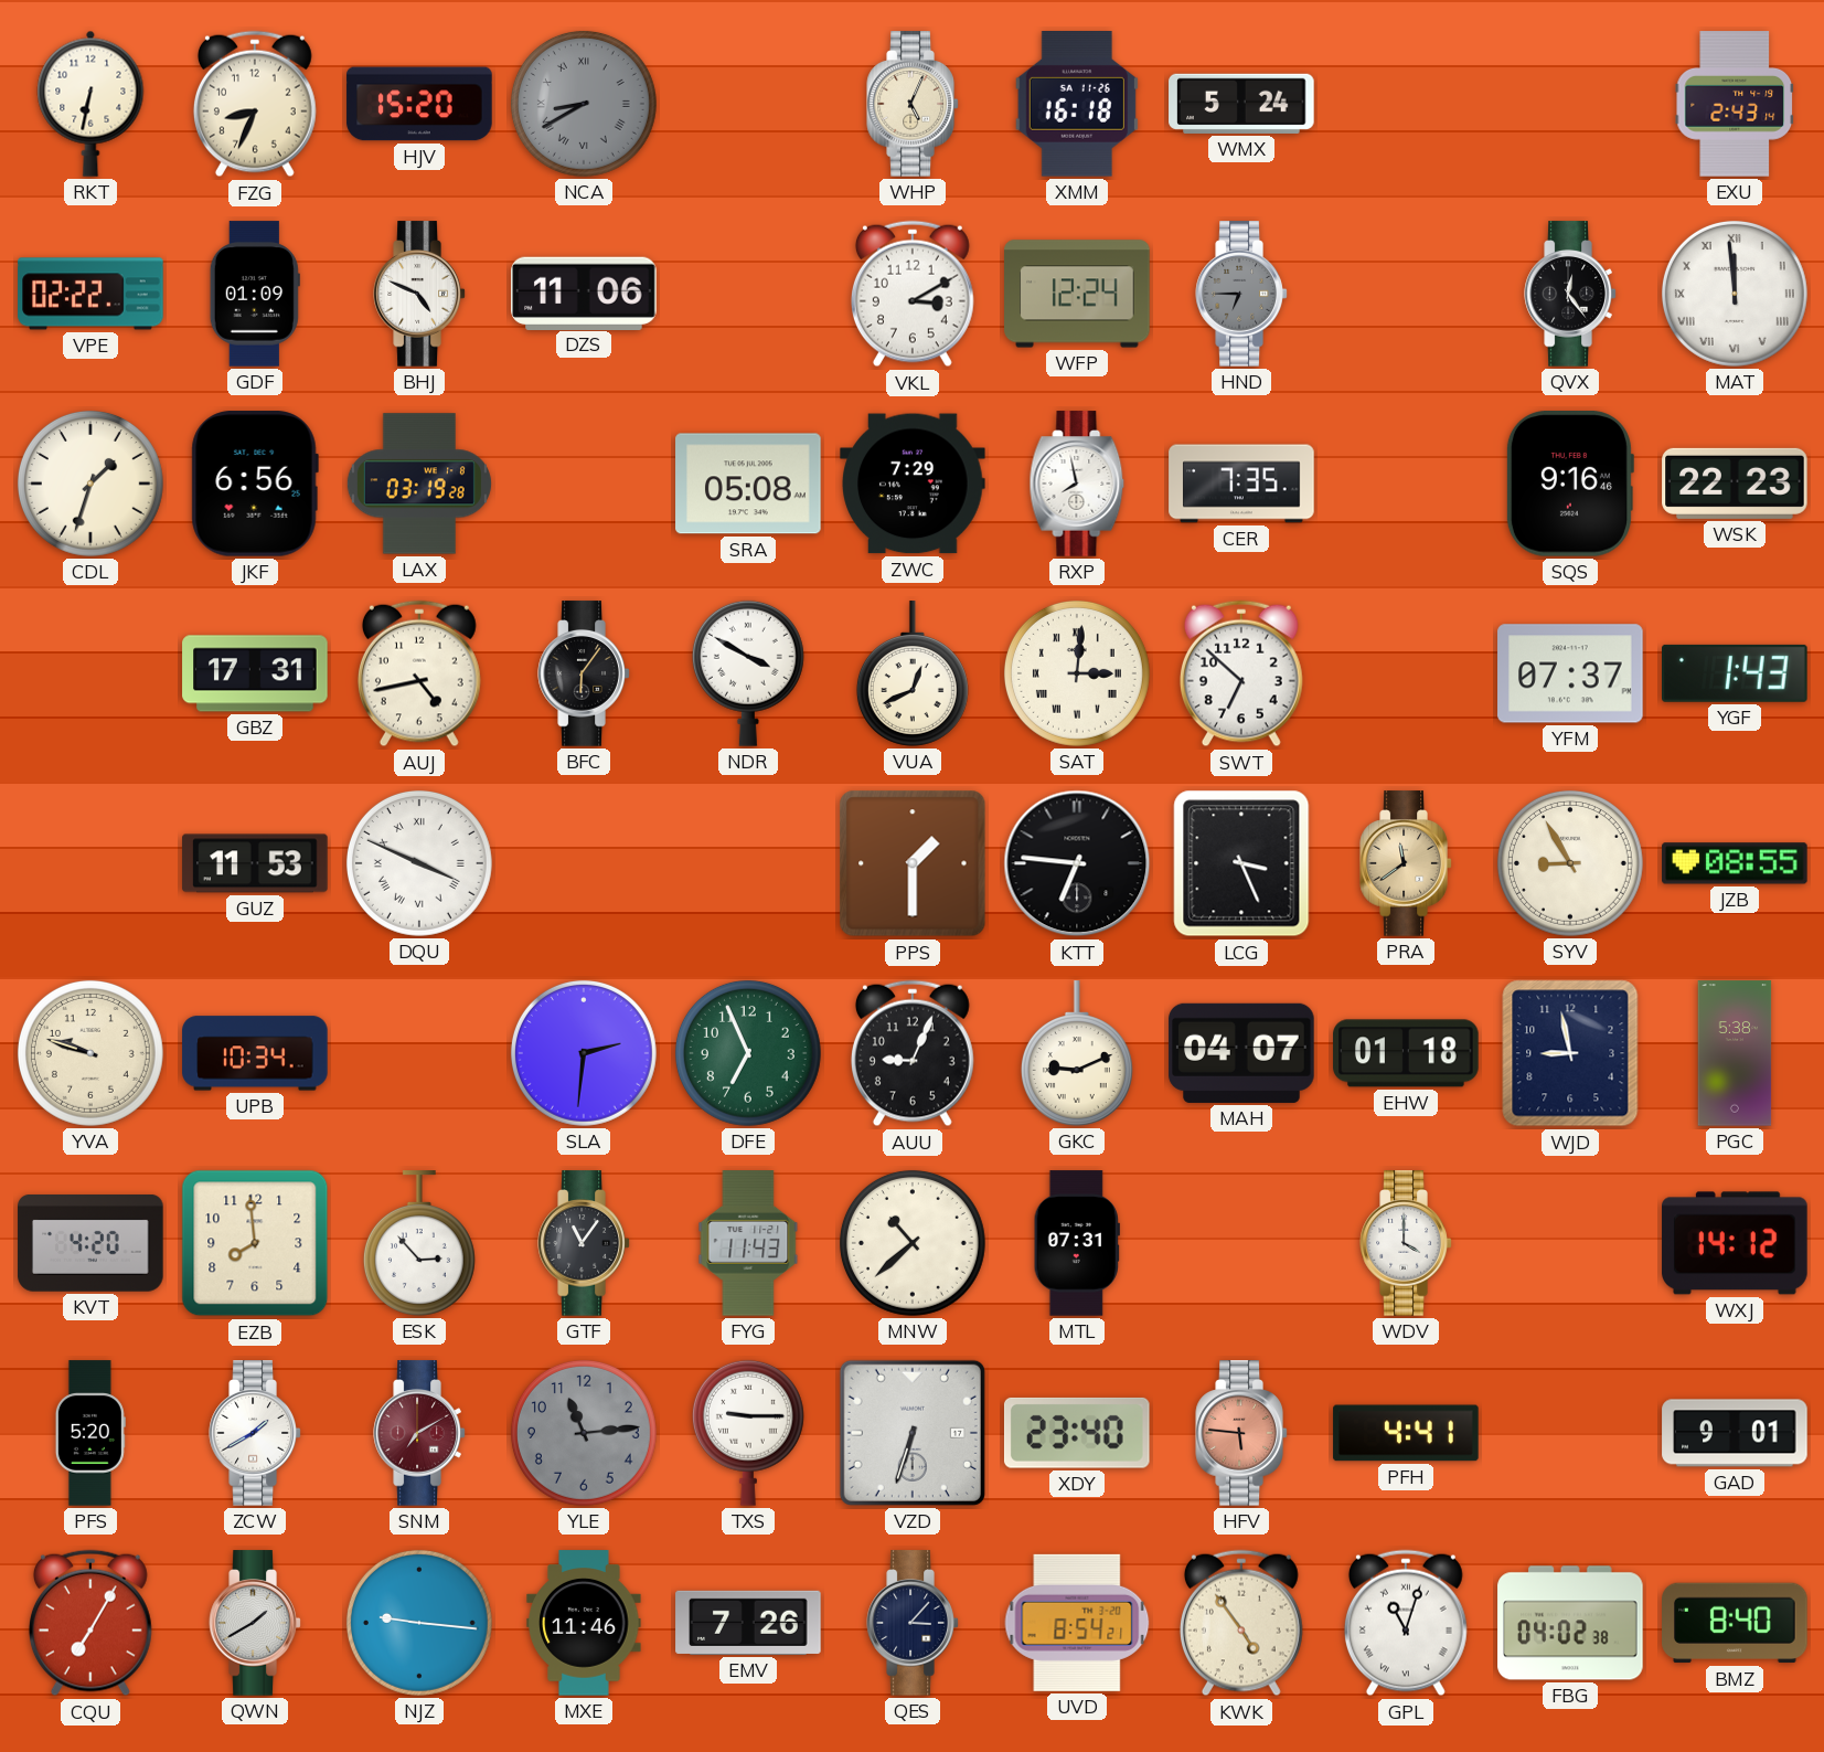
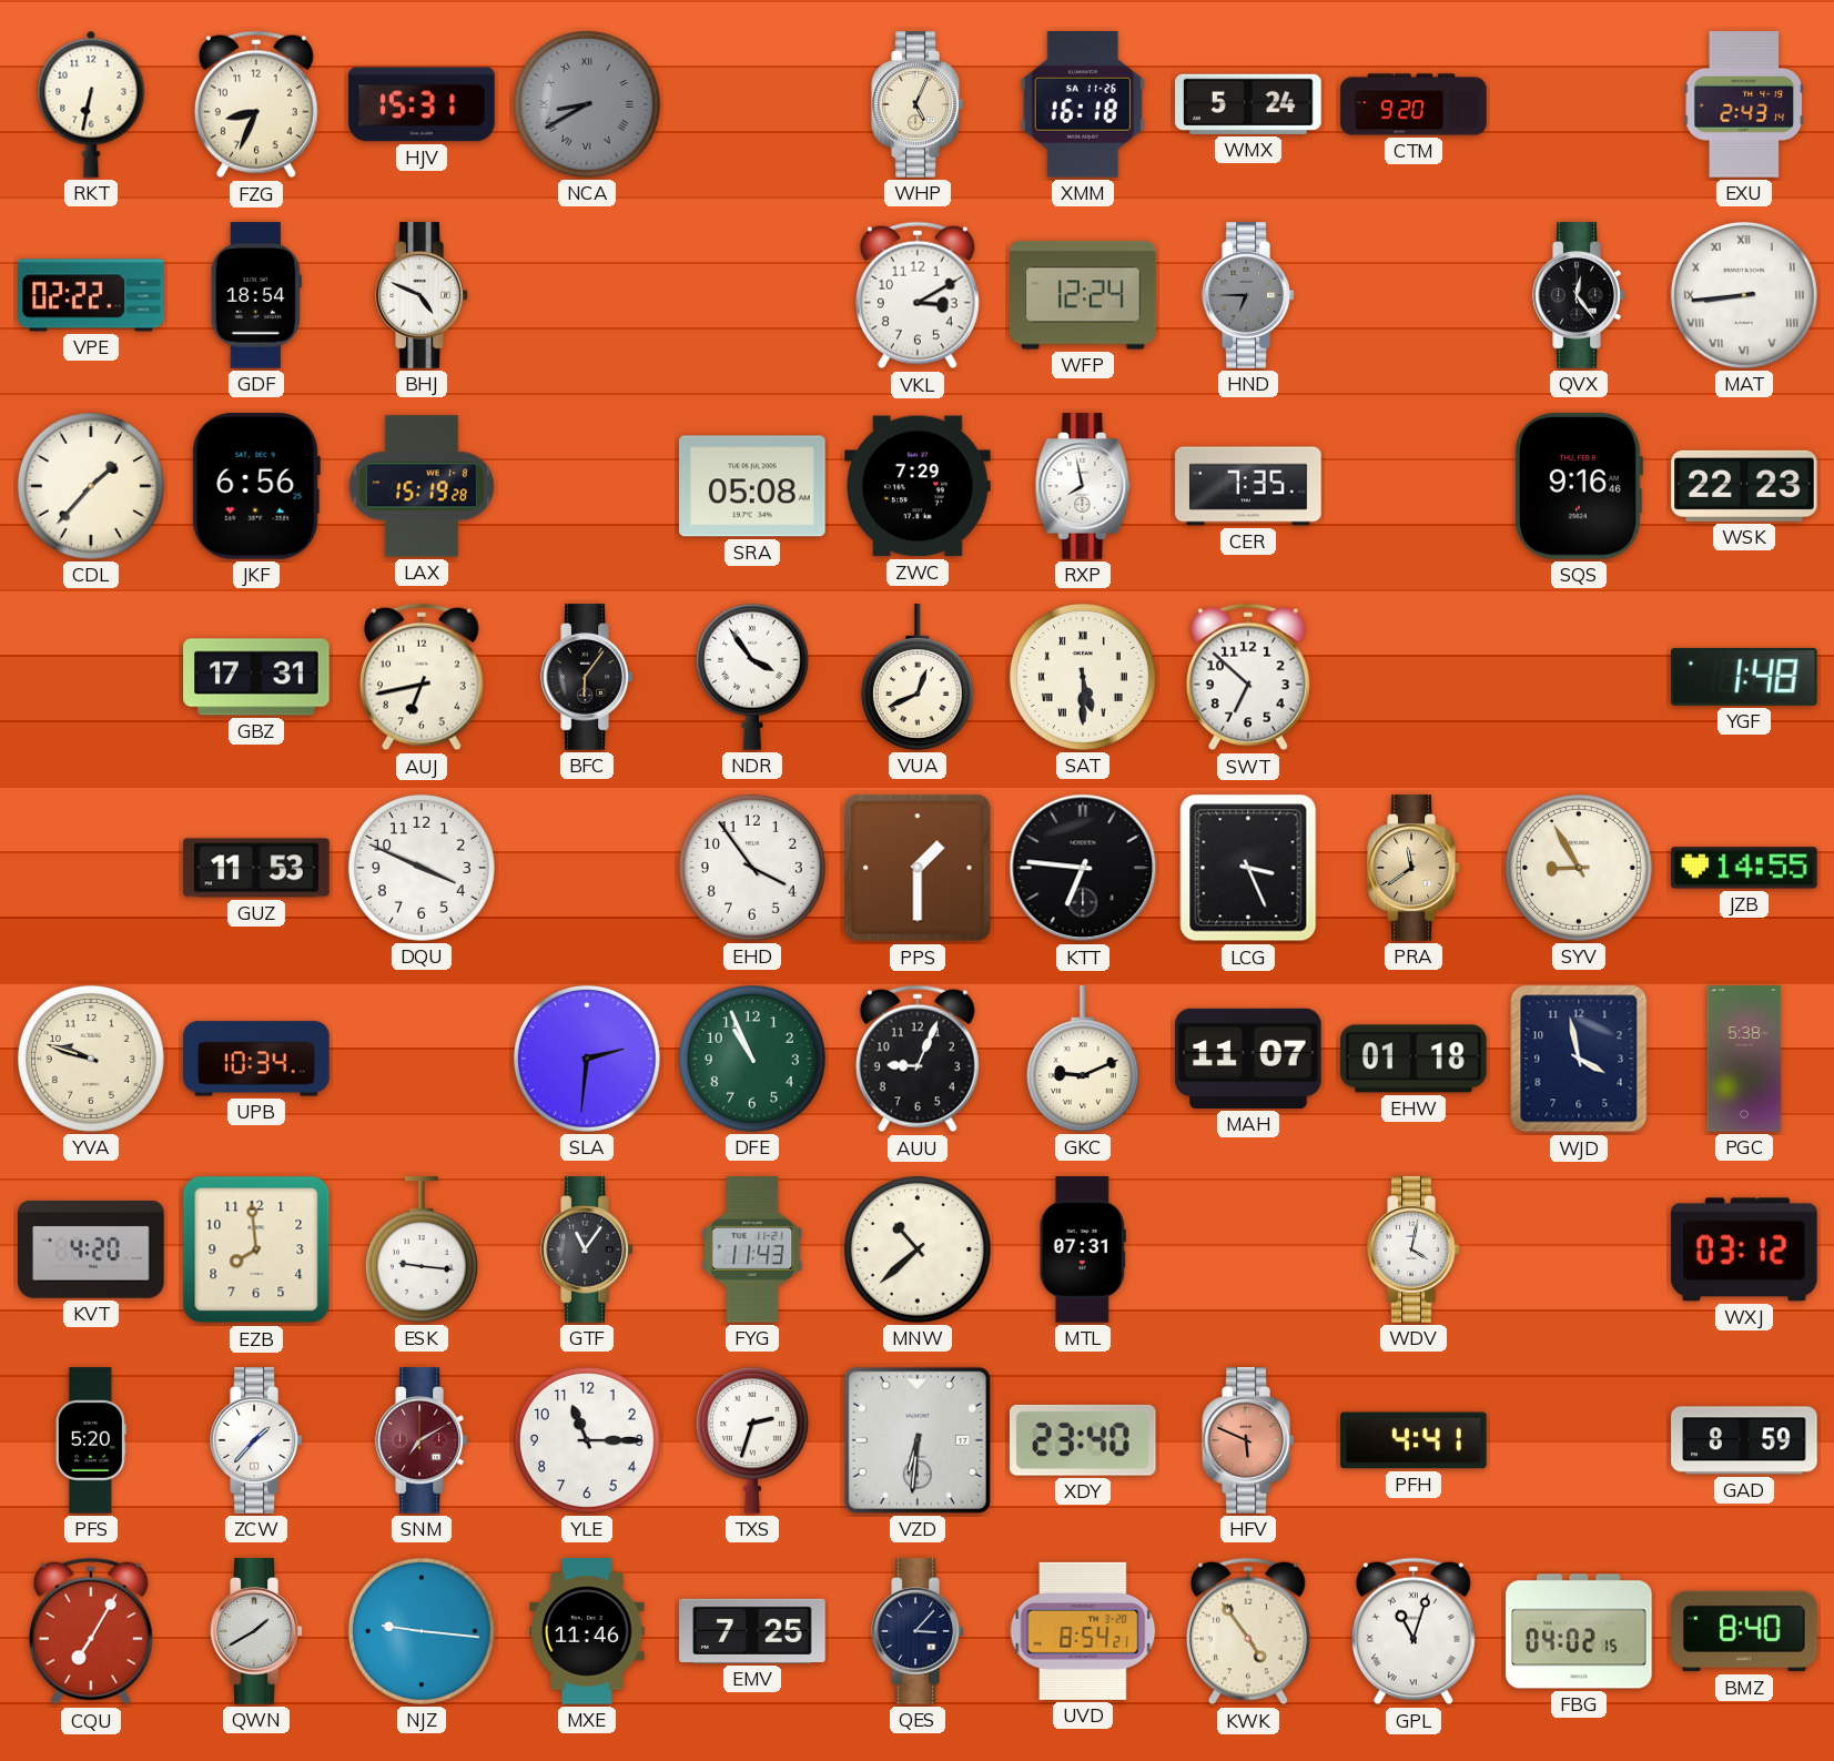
HJV: 15:20 -> 15:31 (422, 104)
CTM: none -> 9:20 (1414, 104)
GDF: 01:09 -> 18:54 (256, 295)
DZS: 11:06 -> none (584, 293)
MAT: 11:59 -> 8:44 (1744, 295)
CDL: 1:33 -> 1:37 (91, 486)
LAX: 03:19 -> 15:19 (422, 486)
AUJ: 4:43 -> 6:43 (422, 677)
NDR: 3:50 -> 3:54 (752, 677)
SAT: 3:01 -> 5:30 (1083, 677)
YFM: 07:37 -> none (1570, 673)
YGF: 1:43 -> 1:48 (1745, 677)
DQU numerals: Roman -> Arabic (422, 868)
EHD: none -> 3:54 (752, 868)
JZB: 08:55 -> 14:55 (1744, 868)
DFE: 6:56 -> 10:56 (752, 1059)
MAH: 04:07 -> 11:07 (1248, 1059)
WJD: 8:58 -> 3:58 (1579, 1059)
ESK: 2:53 -> 9:16 (422, 1249)
WDV: 4:00 -> 4:02 (1414, 1249)
WXJ: 14:12 -> 03:12 (1744, 1249)
ZCW: 1:40 -> 1:37 (256, 1440)
YLE: 11:14 -> 11:15 (587, 1440)
YLE dial: grey -> white (587, 1440)
TXS: 9:15 -> 2:33 (752, 1440)
VZD: 6:33 -> 6:31 (918, 1440)
HFV: 5:46 -> 5:49 (1248, 1440)
GAD: 9:01 -> 8:59 (1744, 1440)
EMV: 7:26 -> 7:25 (752, 1631)
FBG: 04:02:38 -> 04:02:15 (1579, 1631)
